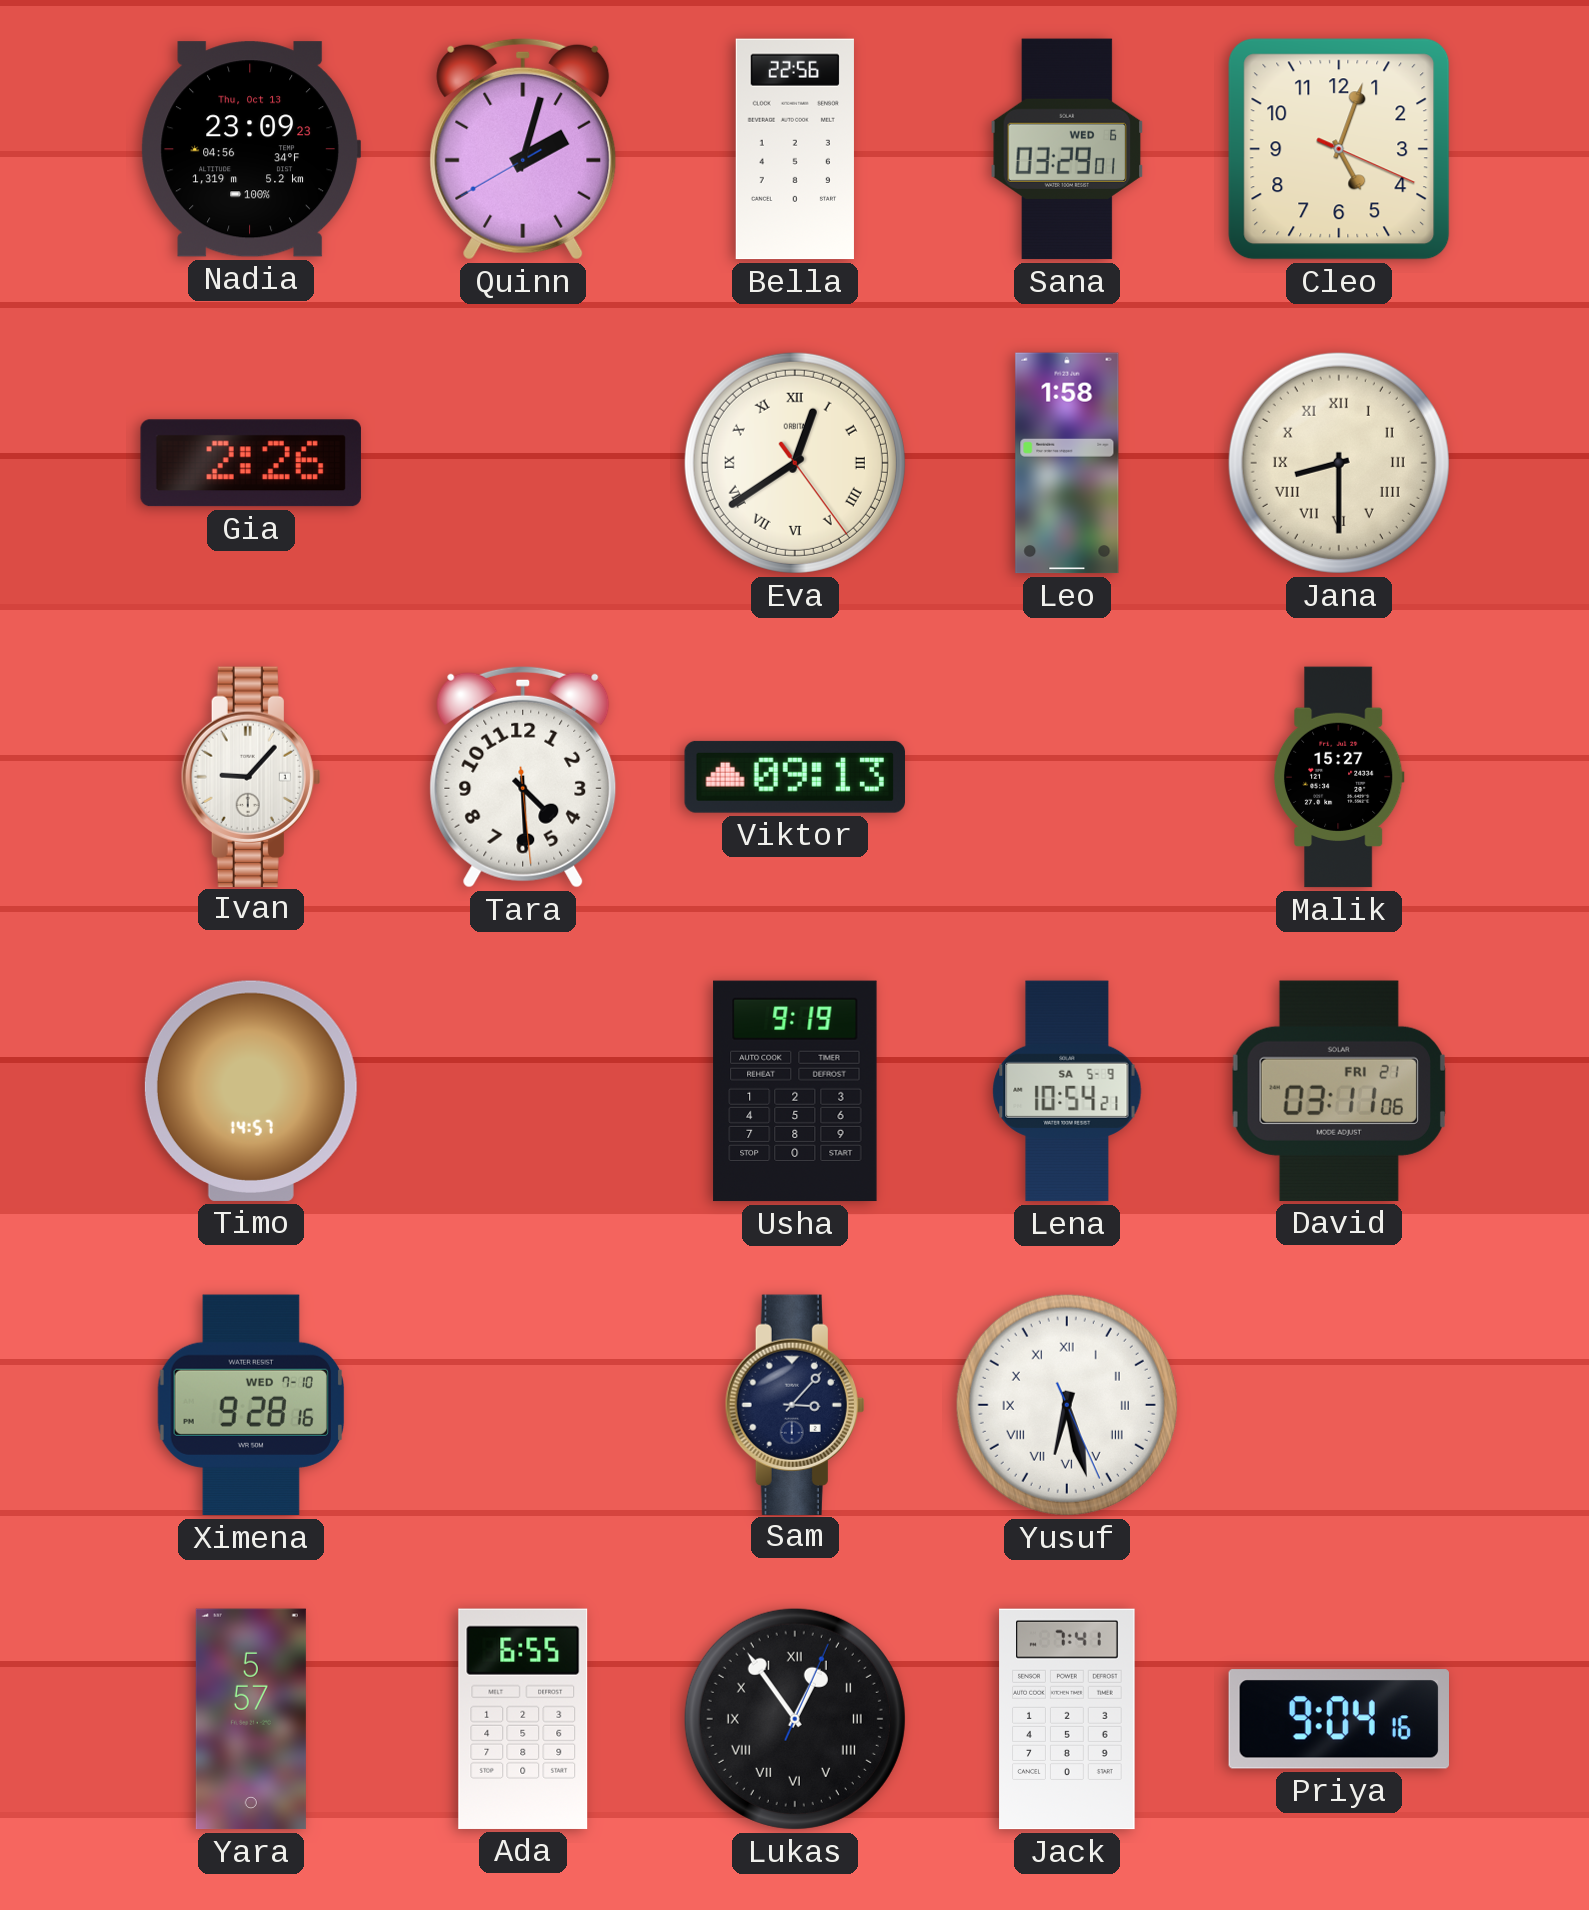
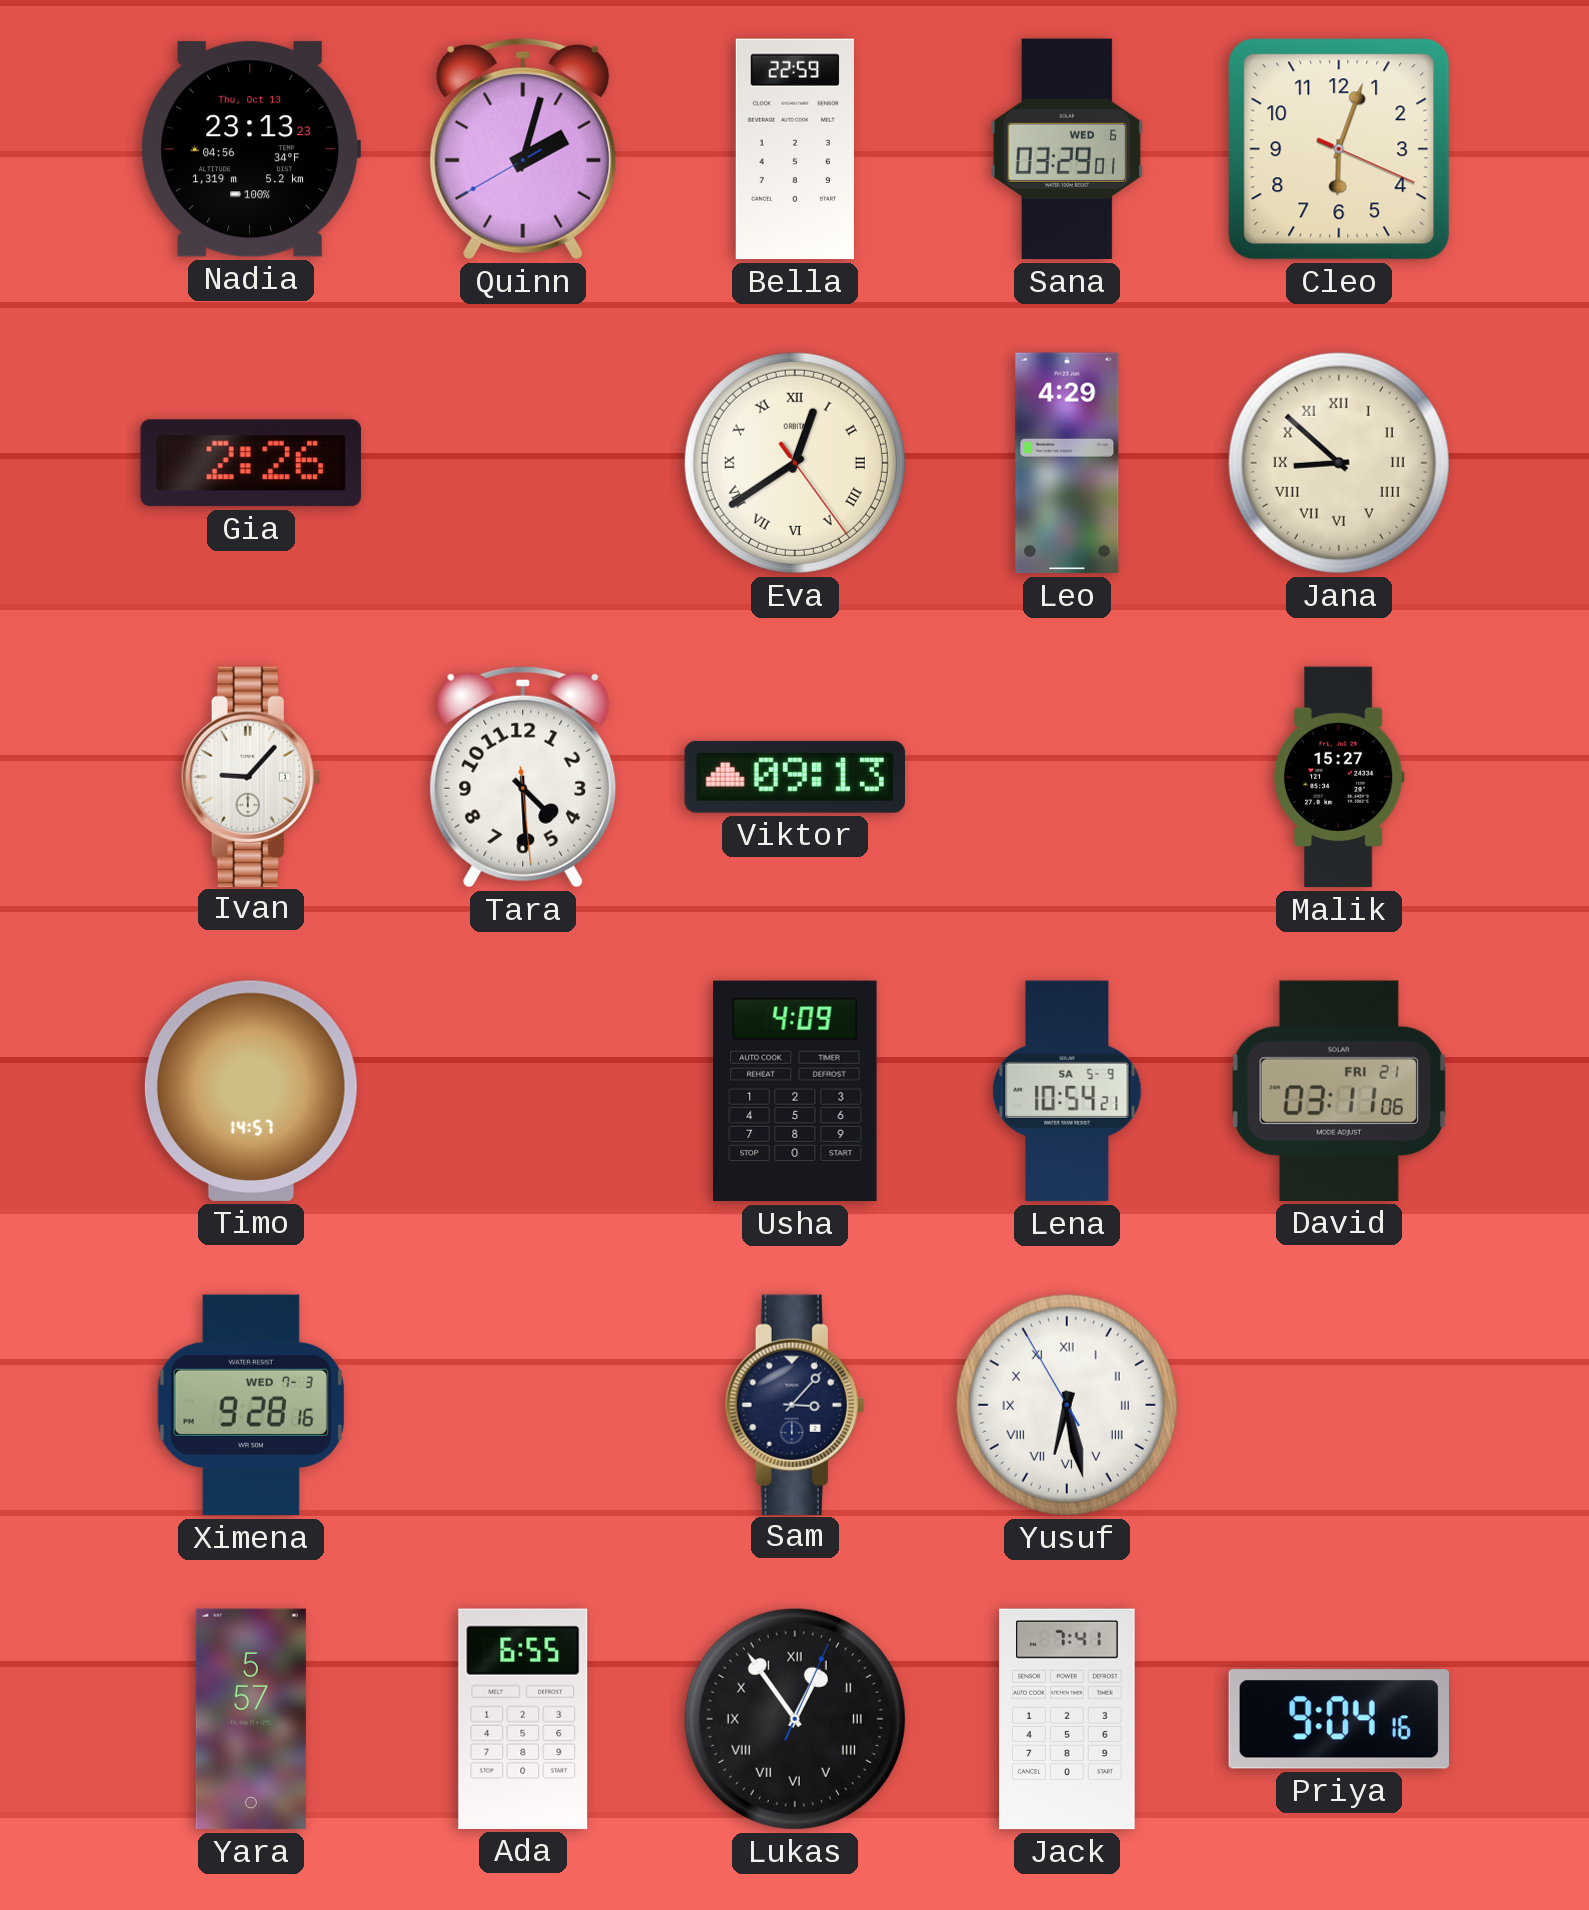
Nadia: 23:09 -> 23:13 (250, 149)
Bella: 22:56 -> 22:59 (795, 149)
Cleo: 5:03 -> 6:03 (1339, 149)
Leo: 1:58 -> 4:29 (1067, 463)
Jana: 8:30 -> 8:52 (1339, 463)
Usha: 9:19 -> 4:09 (795, 1091)
Ximena date: WED 7-10 -> WED 7-3 (250, 1405)
Yusuf: 6:27:26 -> 6:27:55 (1067, 1405)
